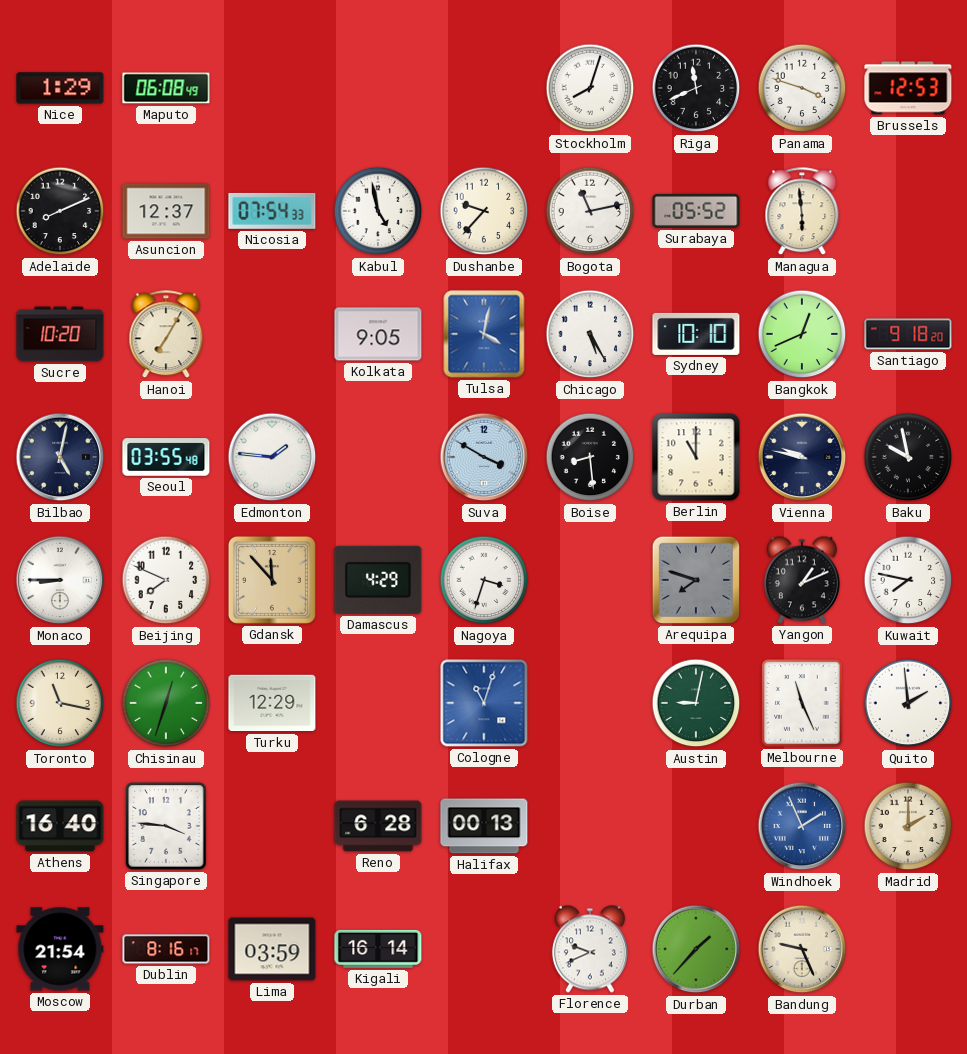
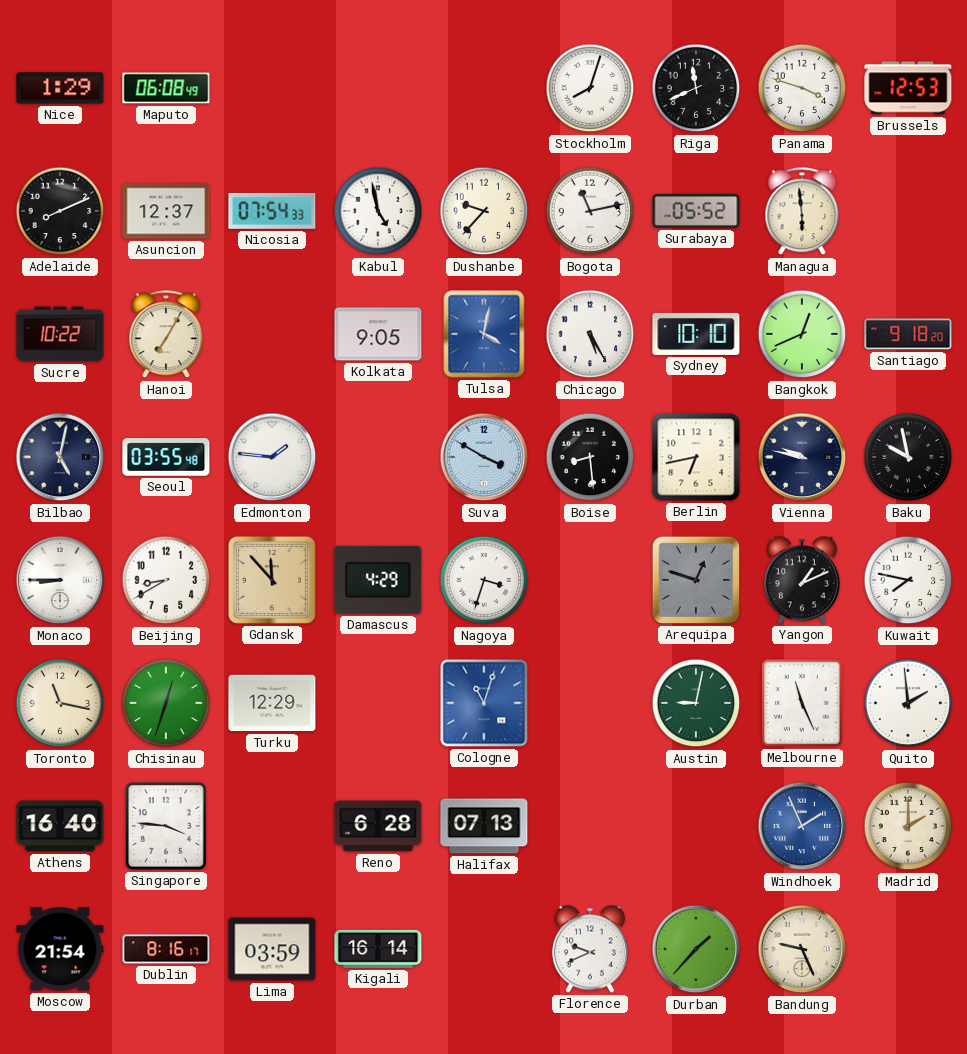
Sucre: 10:20 -> 10:22 (60, 334)
Berlin: 11:00 -> 6:43 (696, 457)
Beijing: 7:49 -> 8:40 (166, 580)
Arequipa: 7:48 -> 12:48 (696, 580)
Halifax: 00:13 -> 07:13 (484, 826)
